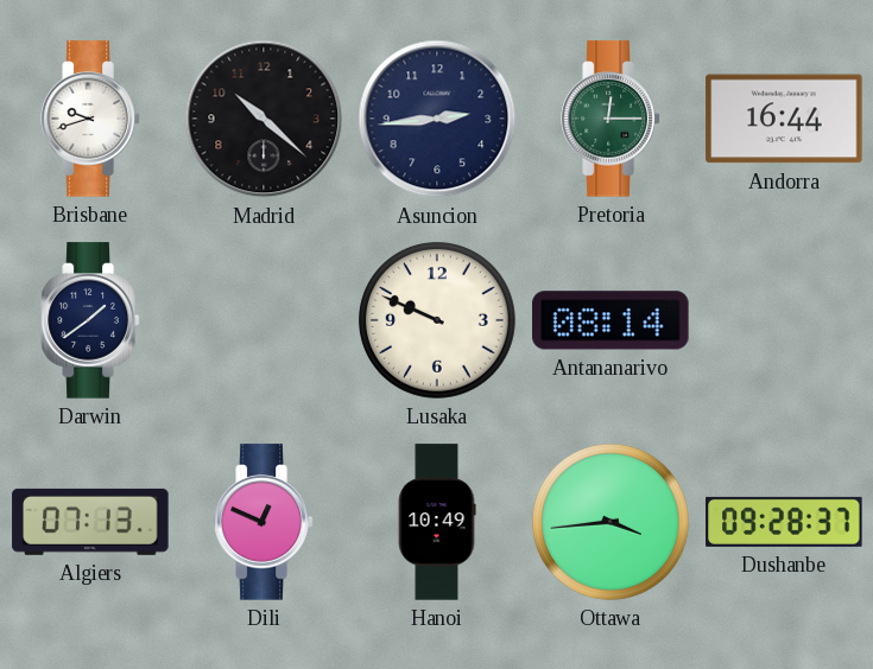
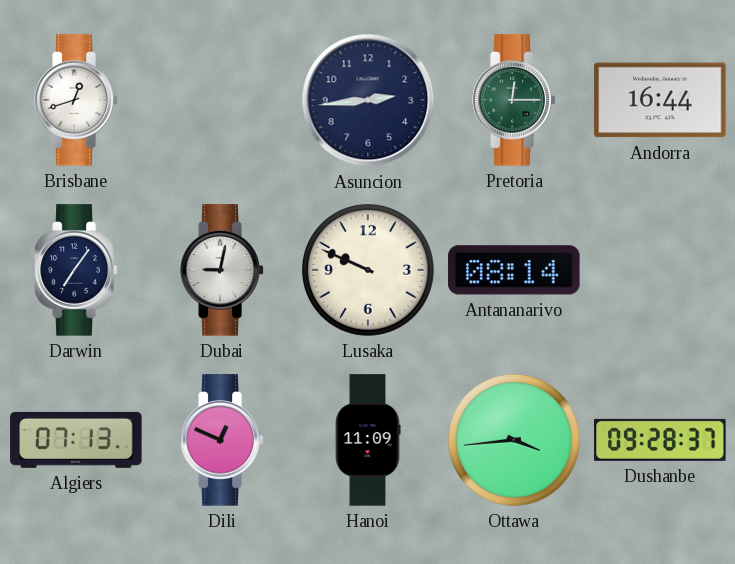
Brisbane: 9:42 -> 12:42 (76, 100)
Madrid: 10:22 -> none (264, 119)
Darwin: 1:39 -> 7:06 (76, 270)
Dubai: none -> 9:02 (222, 270)
Hanoi: 10:49 -> 11:09 (368, 440)
